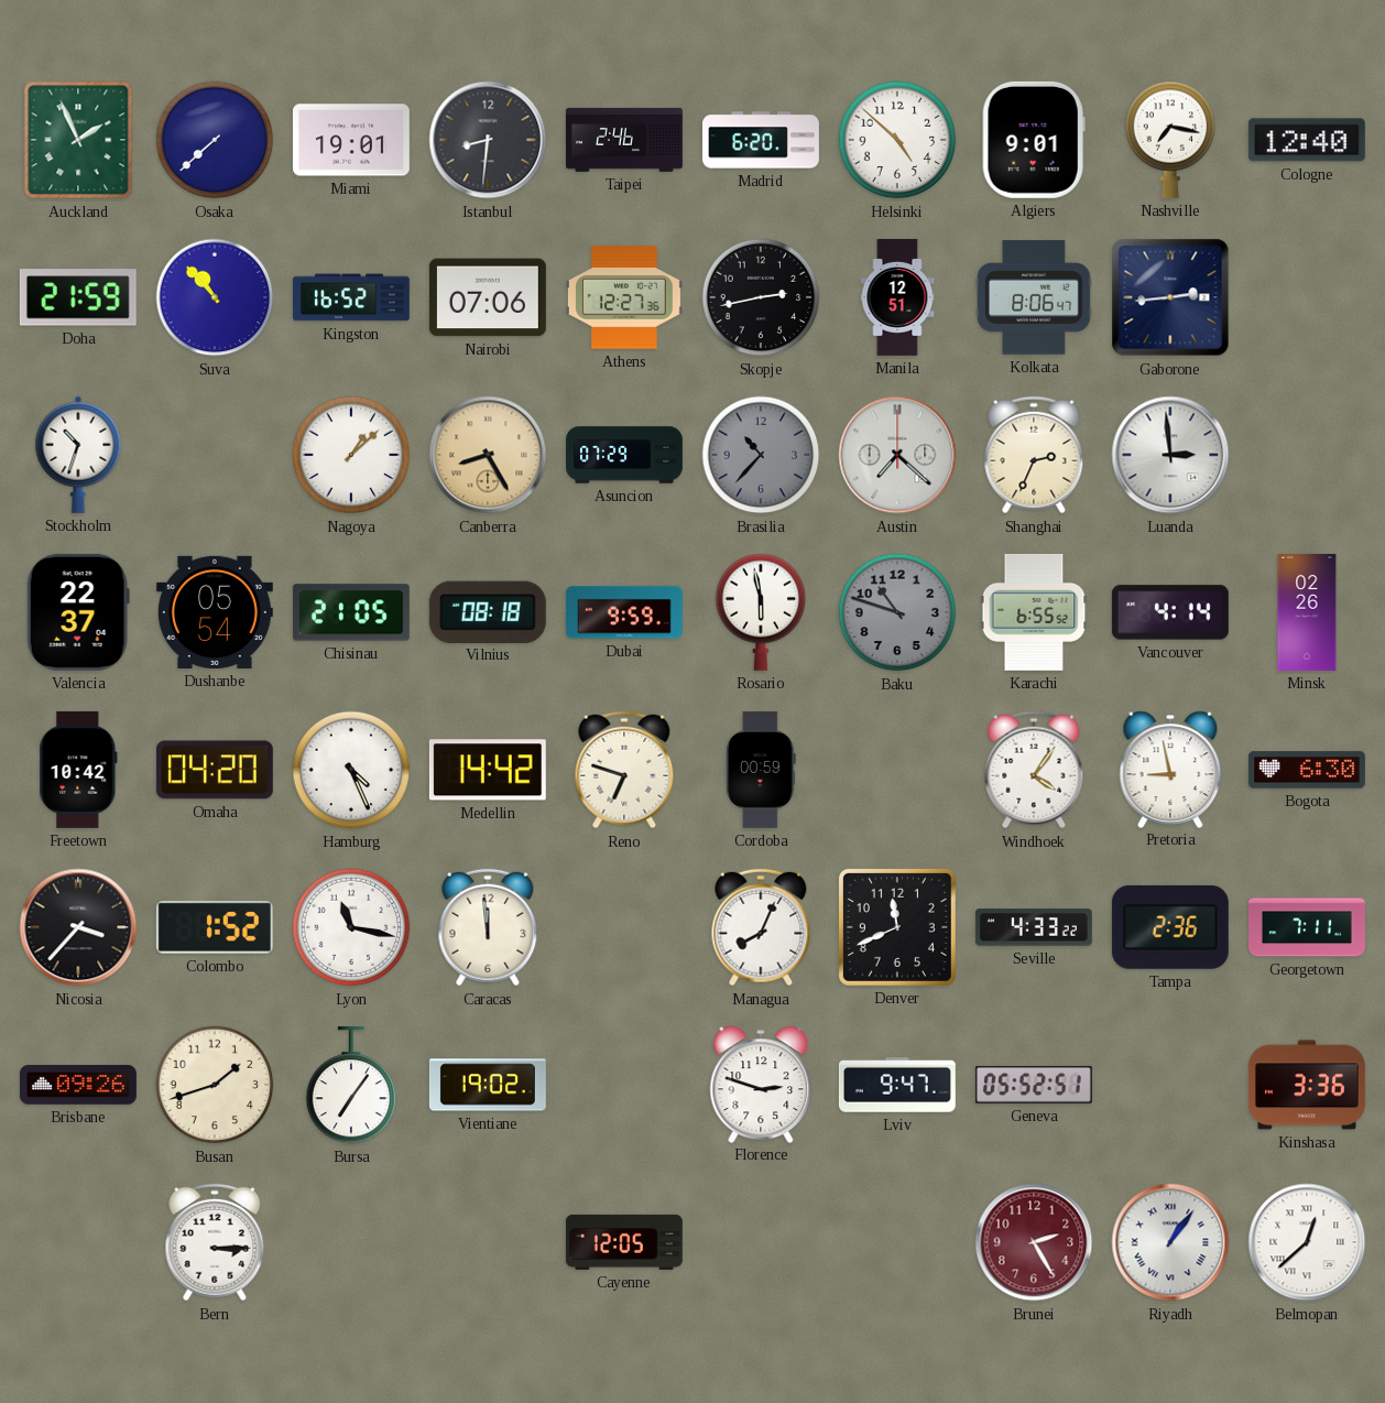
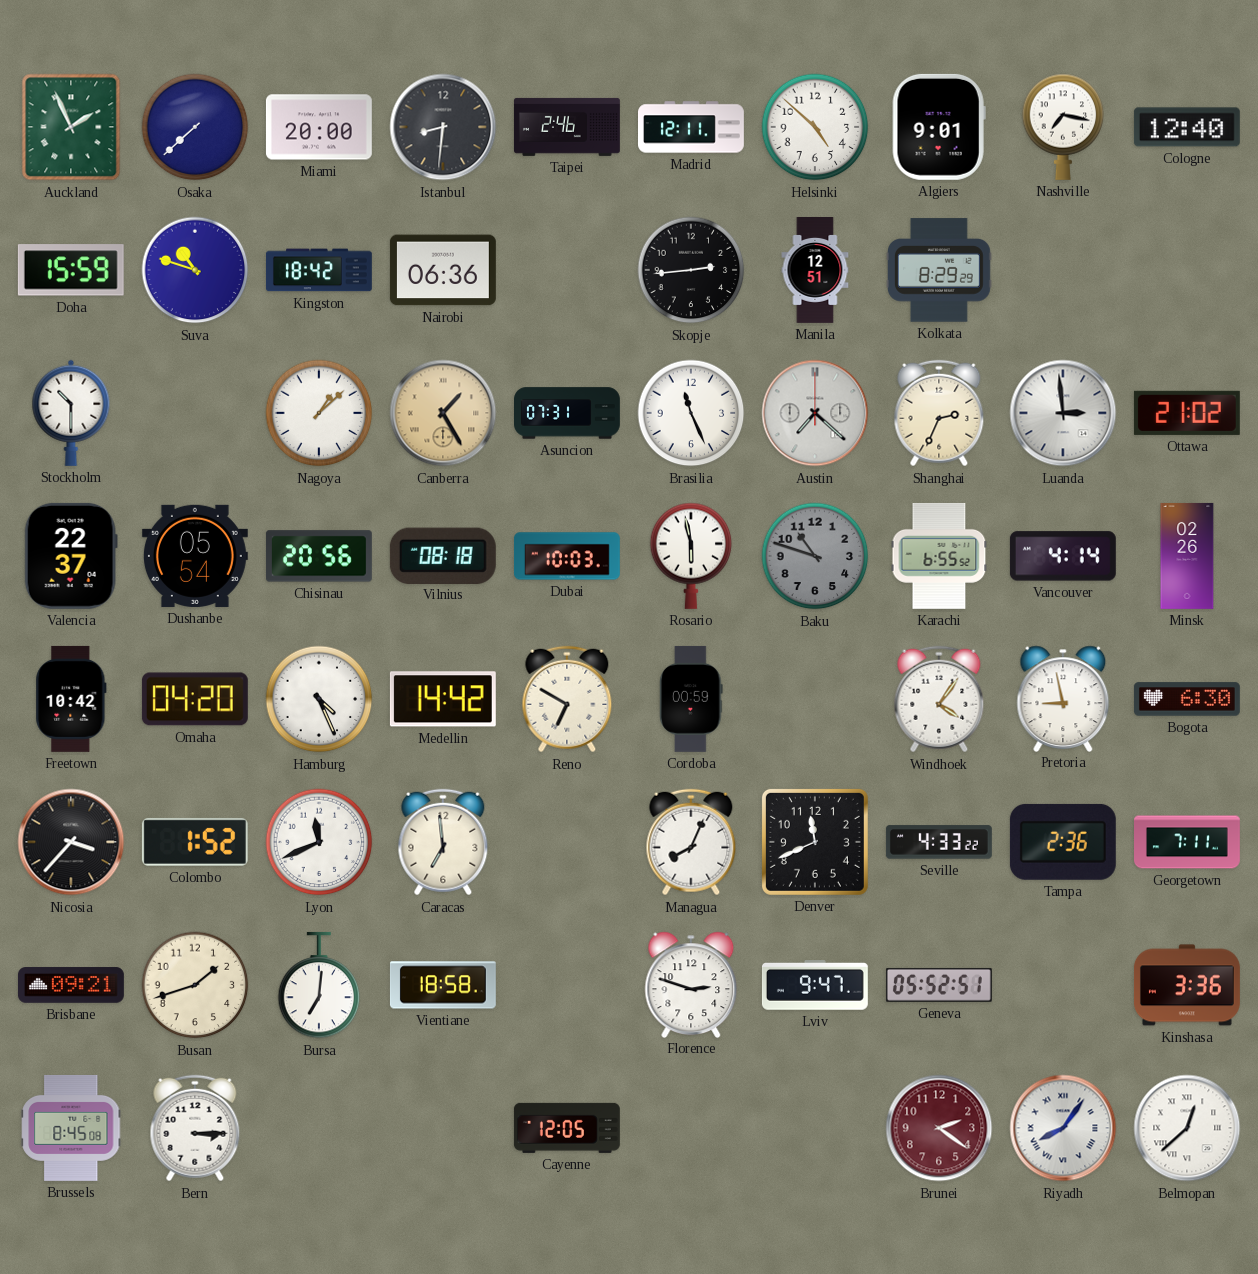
Miami: 19:01 -> 20:00 (319, 127)
Madrid: 6:20 -> 12:11 (692, 127)
Doha: 21:59 -> 15:59 (71, 270)
Suva: 10:53 -> 10:48 (195, 270)
Kingston: 16:52 -> 18:42 (319, 270)
Nairobi: 07:06 -> 06:36 (443, 270)
Athens: 12:27 -> none (624, 297)
Skopje: 2:43 -> 2:44 (691, 270)
Kolkata: 8:06 -> 8:29 (939, 270)
Gaborone: 2:44 -> none (1170, 297)
Stockholm: 10:33 -> 10:30 (71, 413)
Canberra: 8:25 -> 1:25 (443, 413)
Asuncion: 07:29 -> 07:31 (568, 413)
Brasilia: 10:37 -> 11:26 (691, 413)
Brasilia dial: grey -> white (691, 413)
Ottawa: none -> 21:02 (1187, 413)
Chisinau: 21:05 -> 20:56 (319, 556)
Dubai: 9:59 -> 10:03 (567, 556)
Reno: 6:48 -> 6:50 (567, 699)
Lyon: 11:17 -> 11:41 (319, 842)
Caracas: 11:59 -> 6:59 (443, 842)
Brisbane: 09:26 -> 09:21 (71, 985)
Bursa: 7:06 -> 7:01 (319, 985)
Vientiane: 19:02 -> 18:58 (443, 985)
Brussels: none -> 8:45 (71, 1128)
Brunei: 2:25 -> 2:21 (939, 1128)
Riyadh: 1:06 -> 8:06 (1063, 1128)
